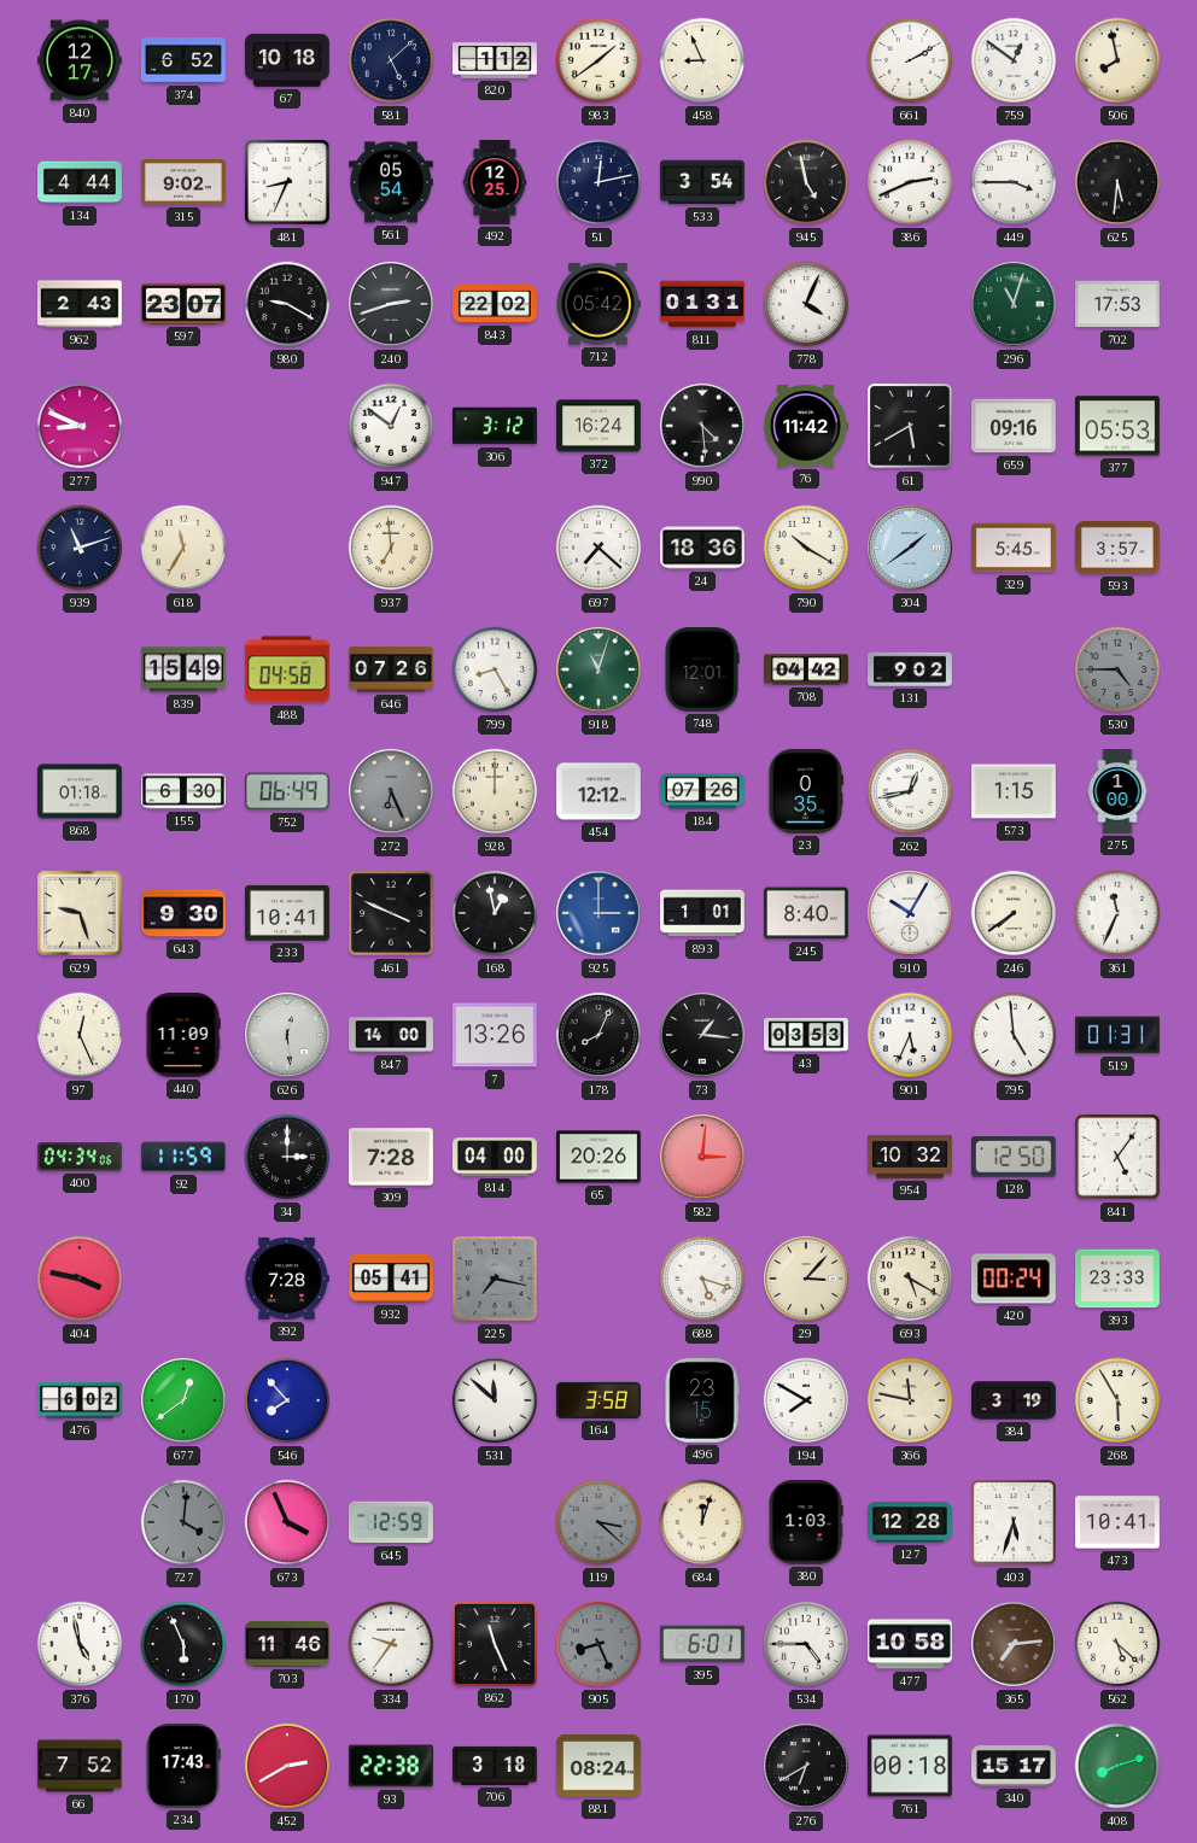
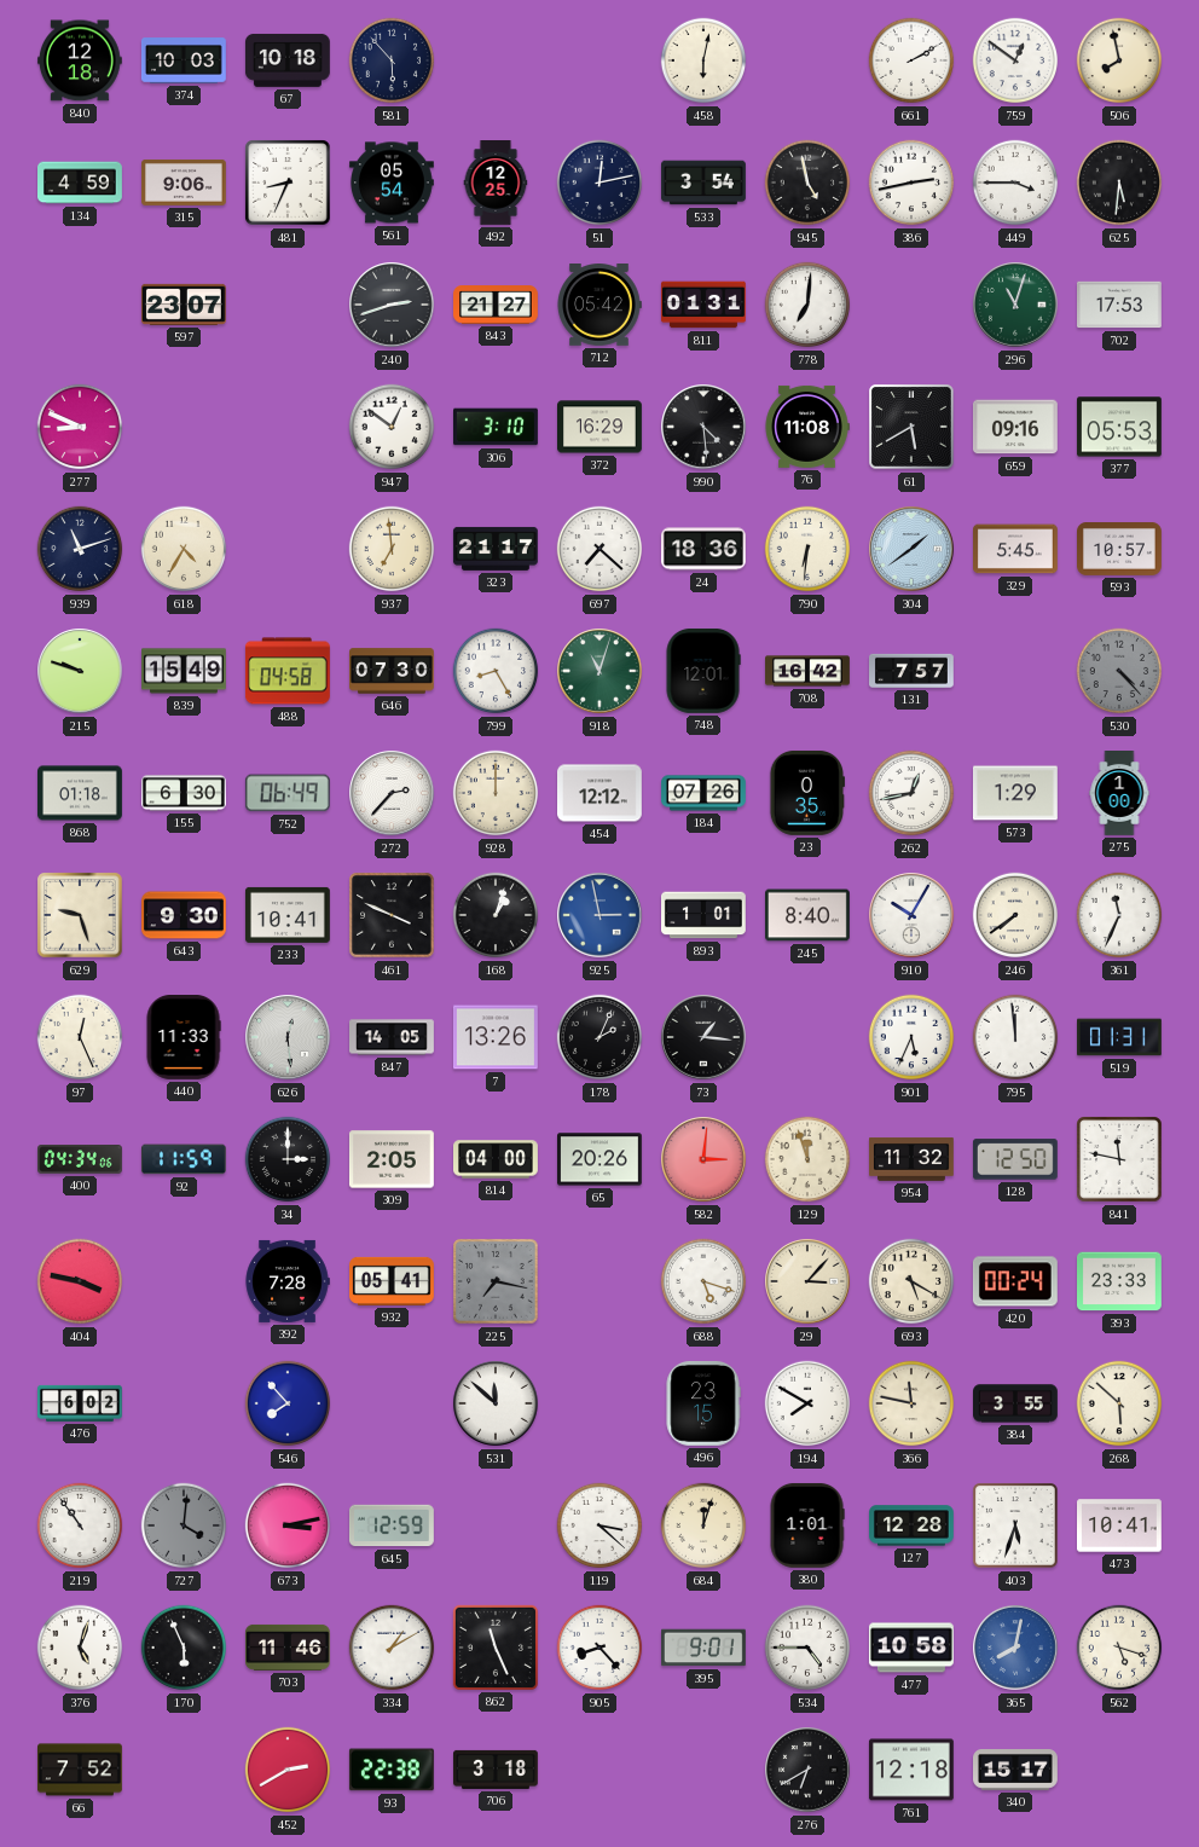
840: 12:17 -> 12:18 (80, 60)
374: 6:52 -> 10:03 (184, 62)
581: 5:08 -> 5:53 (392, 60)
820: 1:12 -> none (496, 60)
983: 1:39 -> none (598, 60)
458: 8:56 -> 6:02 (703, 60)
134: 4:44 -> 4:59 (81, 183)
315: 9:02 -> 9:06 (185, 183)
386: 2:41 -> 2:43 (911, 183)
962: 2:43 -> none (80, 304)
980: 9:20 -> none (287, 304)
843: 22:02 -> 21:27 (497, 306)
778: 4:04 -> 7:01 (807, 305)
306: 3:12 -> 3:10 (497, 427)
372: 16:24 -> 16:29 (601, 427)
76: 11:42 -> 11:08 (807, 427)
618: 11:35 -> 4:35 (184, 549)
323: none -> 21:17 (496, 549)
790: 10:20 -> 6:31 (807, 549)
593: 3:57 -> 10:57 (1120, 550)
215: none -> 9:48 (80, 671)
646: 07:26 -> 07:30 (393, 671)
708: 04:42 -> 16:42 (809, 671)
131: 9:02 -> 7:57 (913, 671)
530: 4:45 -> 4:23 (1119, 671)
272: 6:26 -> 2:37 (392, 793)
272 dial: grey -> white (392, 793)
573: 1:15 -> 1:29 (1016, 793)
168: 12:58 -> 1:03 (496, 915)
925: 3:00 -> 2:58 (599, 915)
440: 11:09 -> 11:33 (184, 1038)
847: 14:00 -> 14:05 (393, 1037)
178: 8:04 -> 2:04 (599, 1037)
43: 03:53 -> none (807, 1035)
795: 4:59 -> 11:59 (1015, 1037)
309: 7:28 -> 2:05 (392, 1159)
129: none -> 11:57 (807, 1159)
954: 10:32 -> 11:32 (913, 1159)
841: 5:06 -> 11:47 (1119, 1159)
677: 12:39 -> none (183, 1400)
164: 3:58 -> none (600, 1400)
384: 3:19 -> 3:55 (1016, 1403)
268: 5:55 -> 5:52 (1119, 1403)
219: none -> 10:54 (80, 1525)
673: 3:56 -> 3:13 (288, 1525)
119 dial: grey -> white (599, 1525)
380: 1:03 -> 1:01 (807, 1525)
376: 4:58 -> 5:03 (80, 1648)
334: 9:36 -> 1:10 (392, 1648)
905: 8:26 -> 8:23 (599, 1648)
905 dial: grey -> white (599, 1648)
395: 6:01 -> 9:01 (705, 1648)
365: 7:14 -> 8:02 (1015, 1648)
365 dial: brown -> blue (1015, 1648)
562: 5:22 -> 5:18 (1119, 1648)
234: 17:43 -> none (185, 1766)
881: 08:24 -> none (600, 1766)
761: 00:18 -> 12:18 (911, 1770)
408: 8:12 -> none (1117, 1766)
